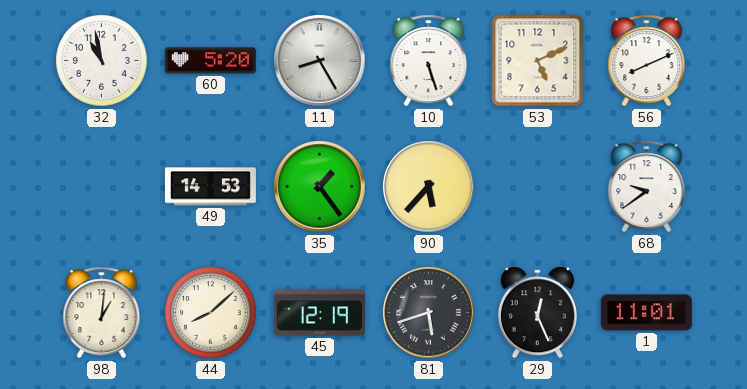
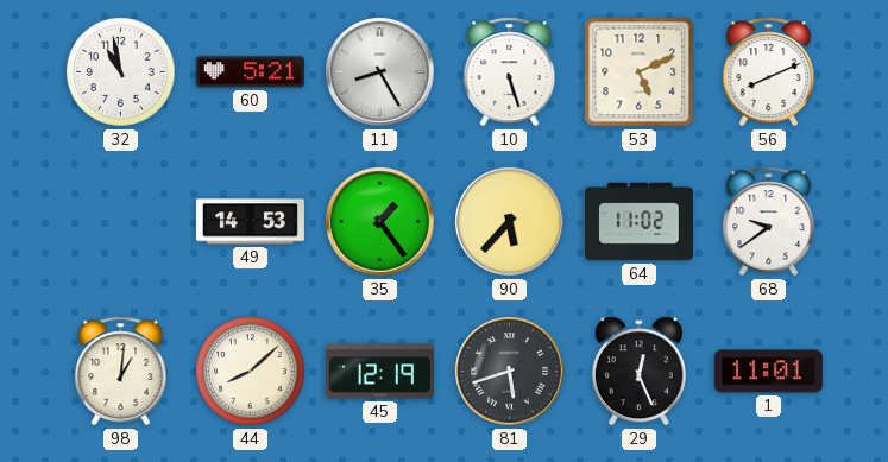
60: 5:20 -> 5:21 (250, 72)
64: none -> 11:02 (638, 222)
